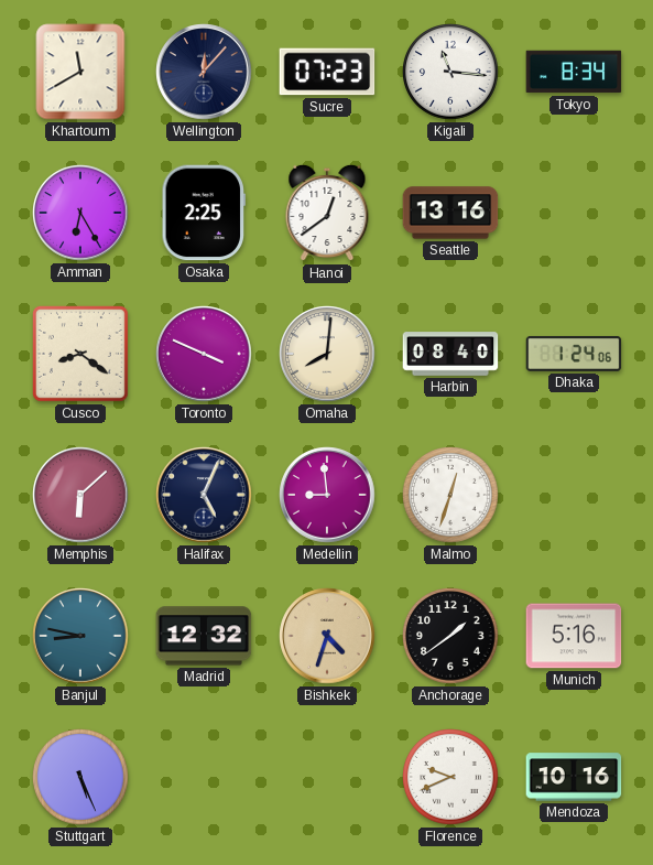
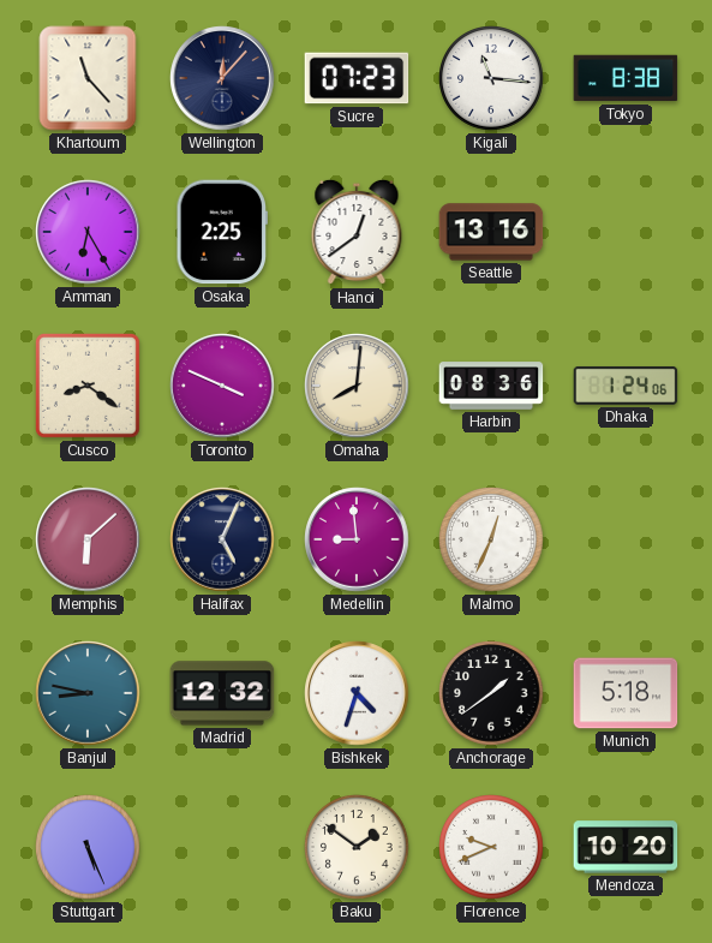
Khartoum: 11:40 -> 11:23 (88, 78)
Tokyo: 8:34 -> 8:38 (626, 78)
Harbin: 08:40 -> 08:36 (491, 386)
Malmo: 12:33 -> 12:34 (491, 539)
Bishkek dial: champagne -> white (357, 693)
Munich: 5:16 -> 5:18 (626, 693)
Baku: none -> 1:51 (357, 847)
Mendoza: 10:16 -> 10:20 (626, 847)
